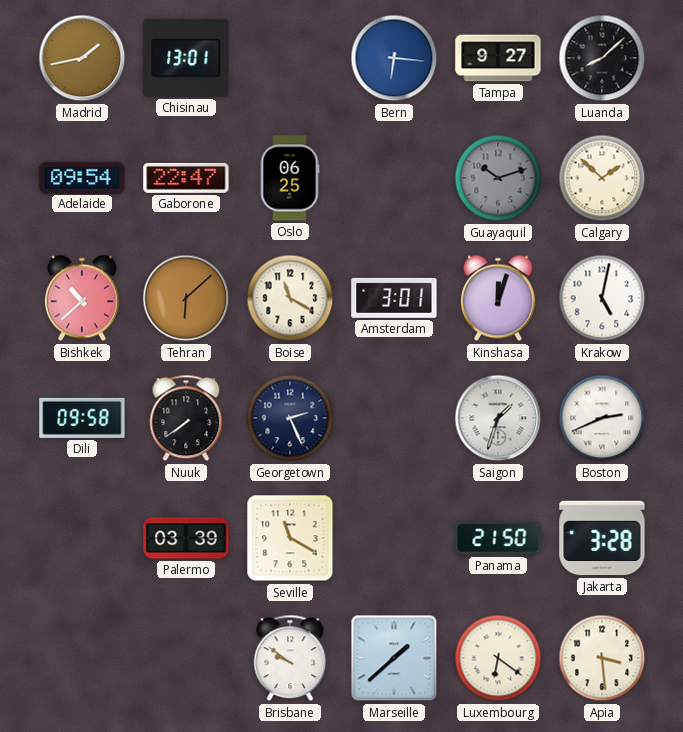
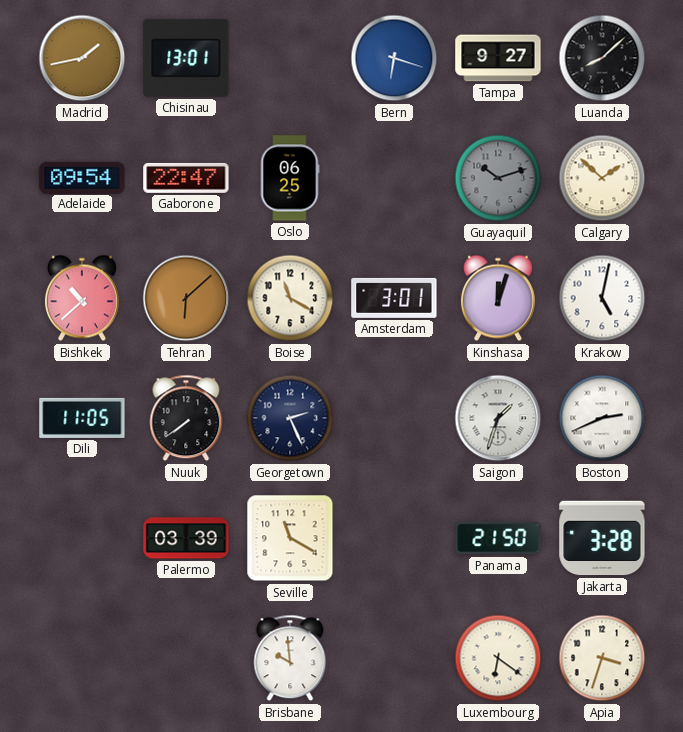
Bern: 6:16 -> 6:18 (394, 58)
Dili: 09:58 -> 11:05 (82, 418)
Brisbane: 9:51 -> 9:59 (290, 658)
Marseille: 1:38 -> none (394, 658)
Apia: 3:29 -> 3:33 (602, 658)
